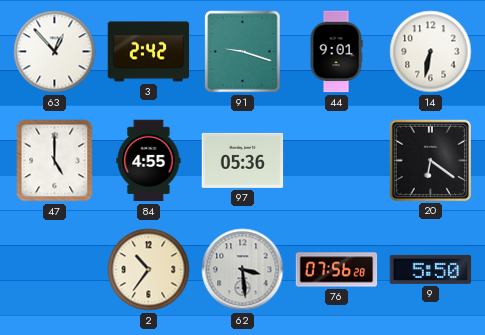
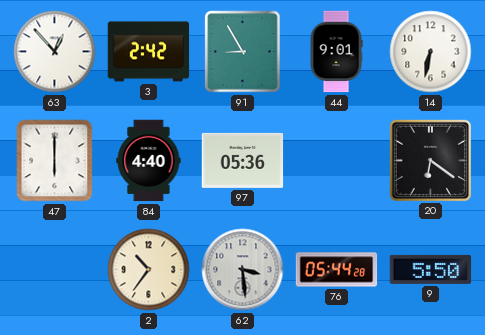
91: 9:18 -> 8:55 (243, 52)
47: 5:00 -> 6:00 (55, 161)
84: 4:55 -> 4:40 (149, 161)
76: 07:56 -> 05:44 (337, 270)
